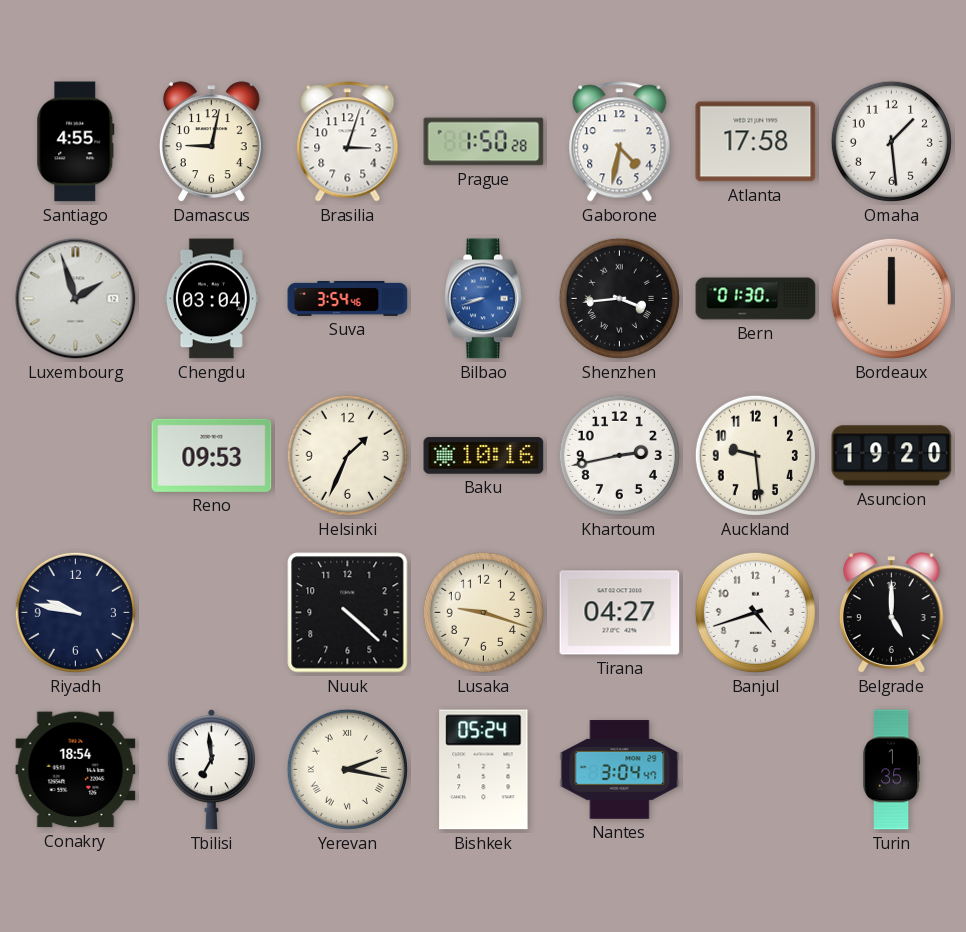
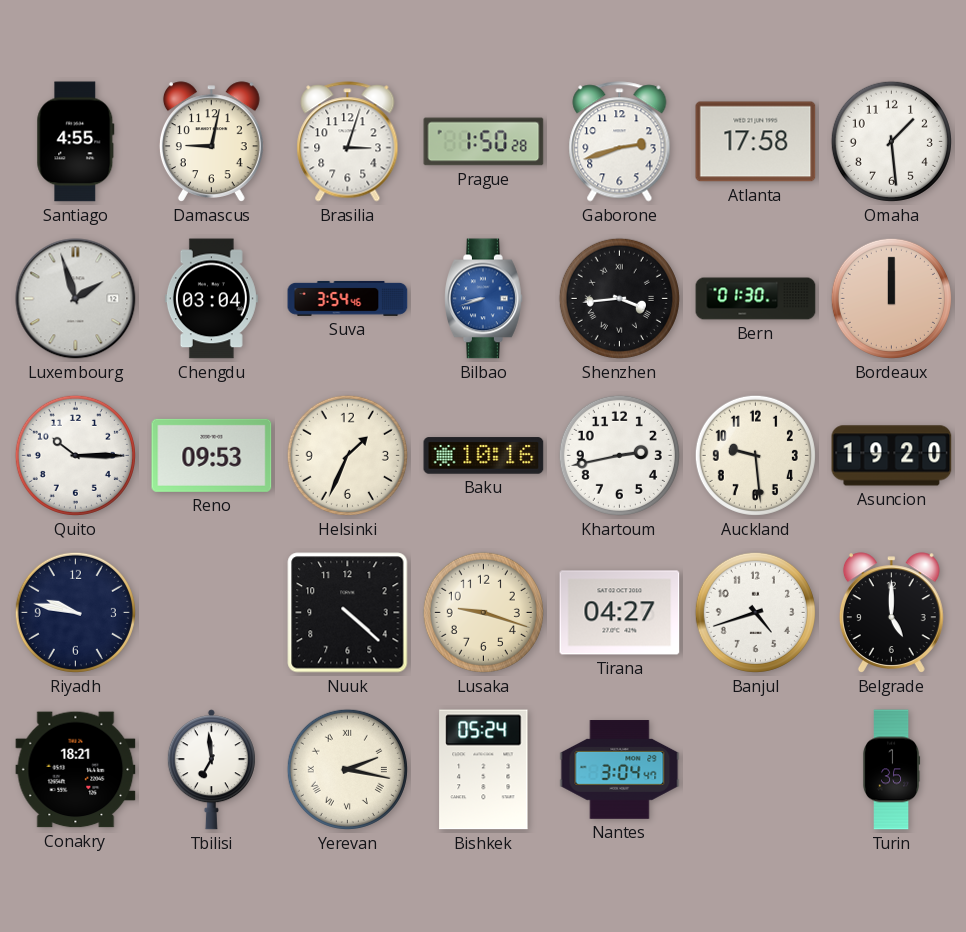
Gaborone: 4:32 -> 2:42 (620, 142)
Quito: none -> 10:15 (75, 455)
Conakry: 18:54 -> 18:21 (76, 770)
